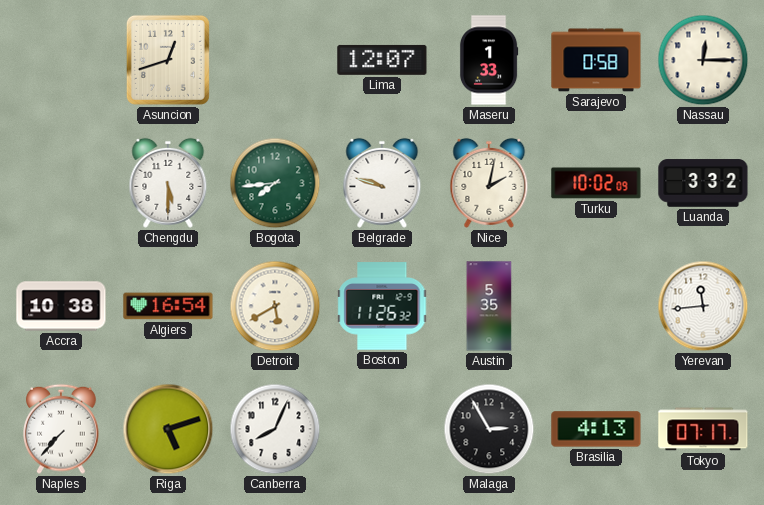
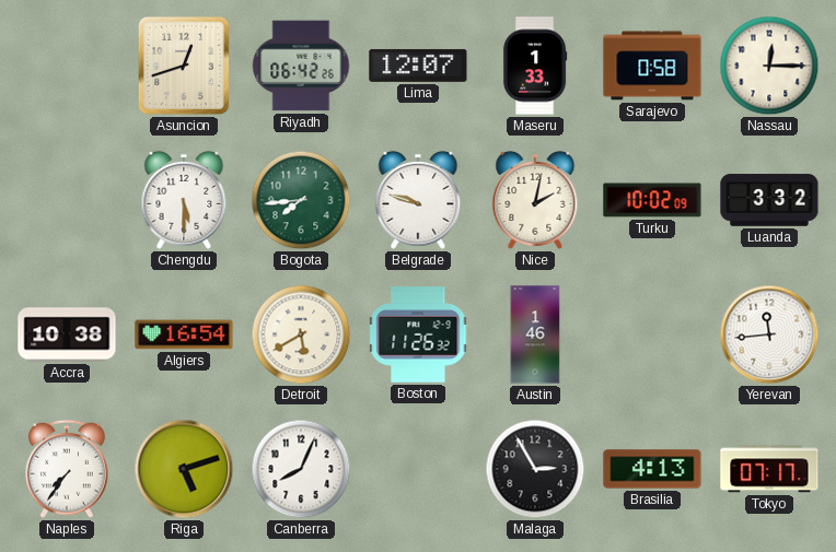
Riyadh: none -> 06:42 (301, 66)
Austin: 5:35 -> 1:46 (535, 334)
Naples: 7:37 -> 7:36 (67, 469)
